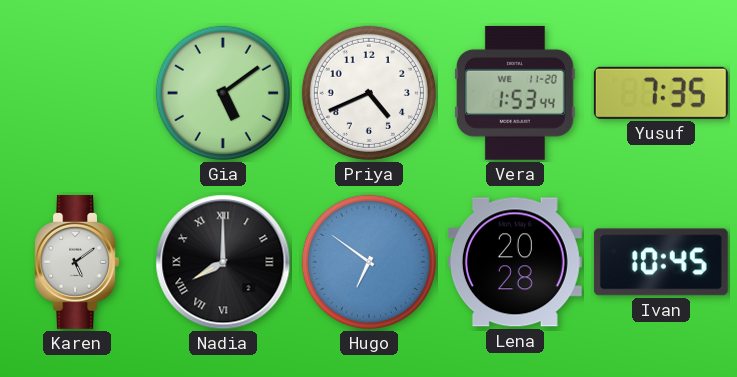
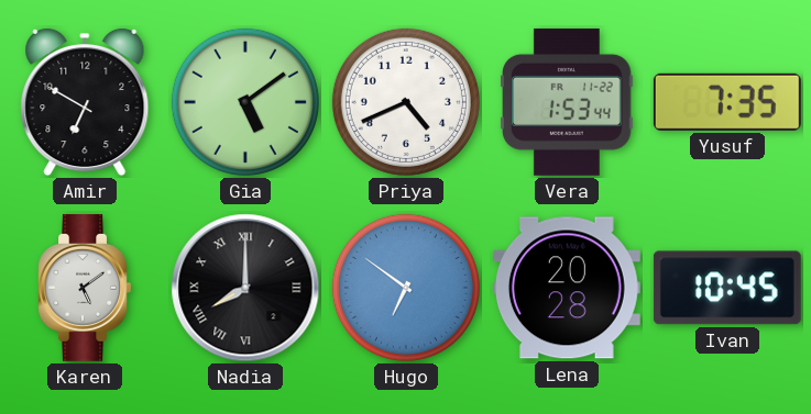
Amir: none -> 6:50 (85, 102)
Vera date: WE 11-20 -> FR 11-22 (568, 102)
